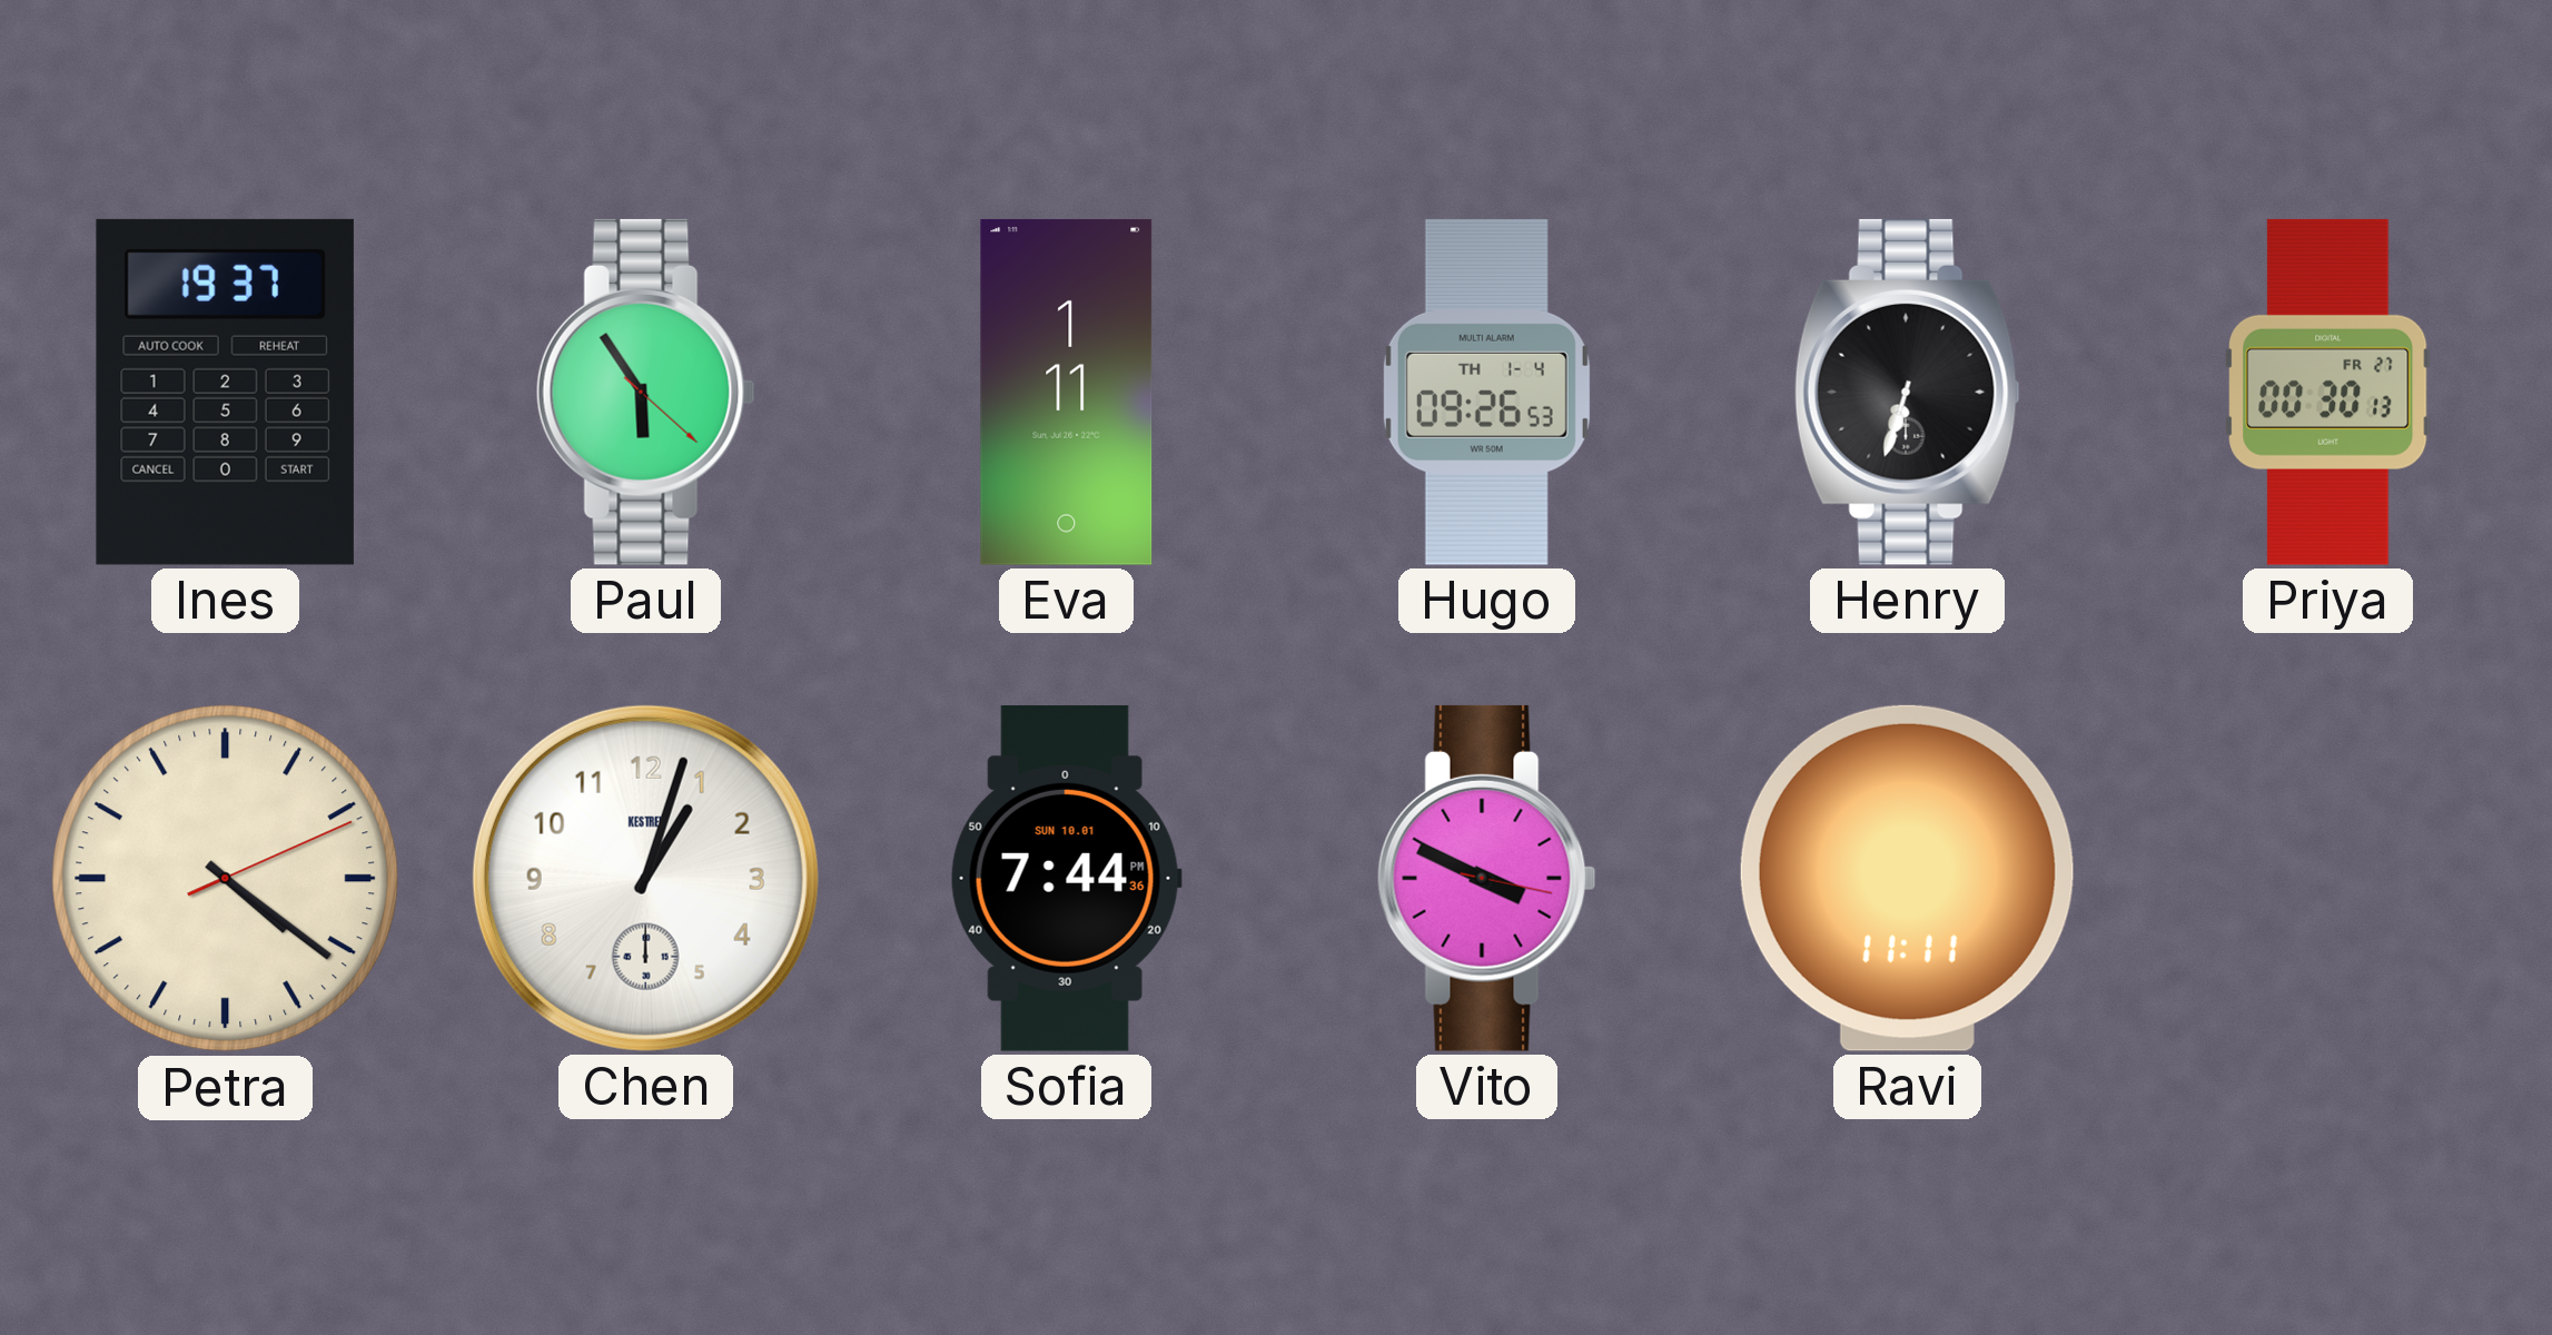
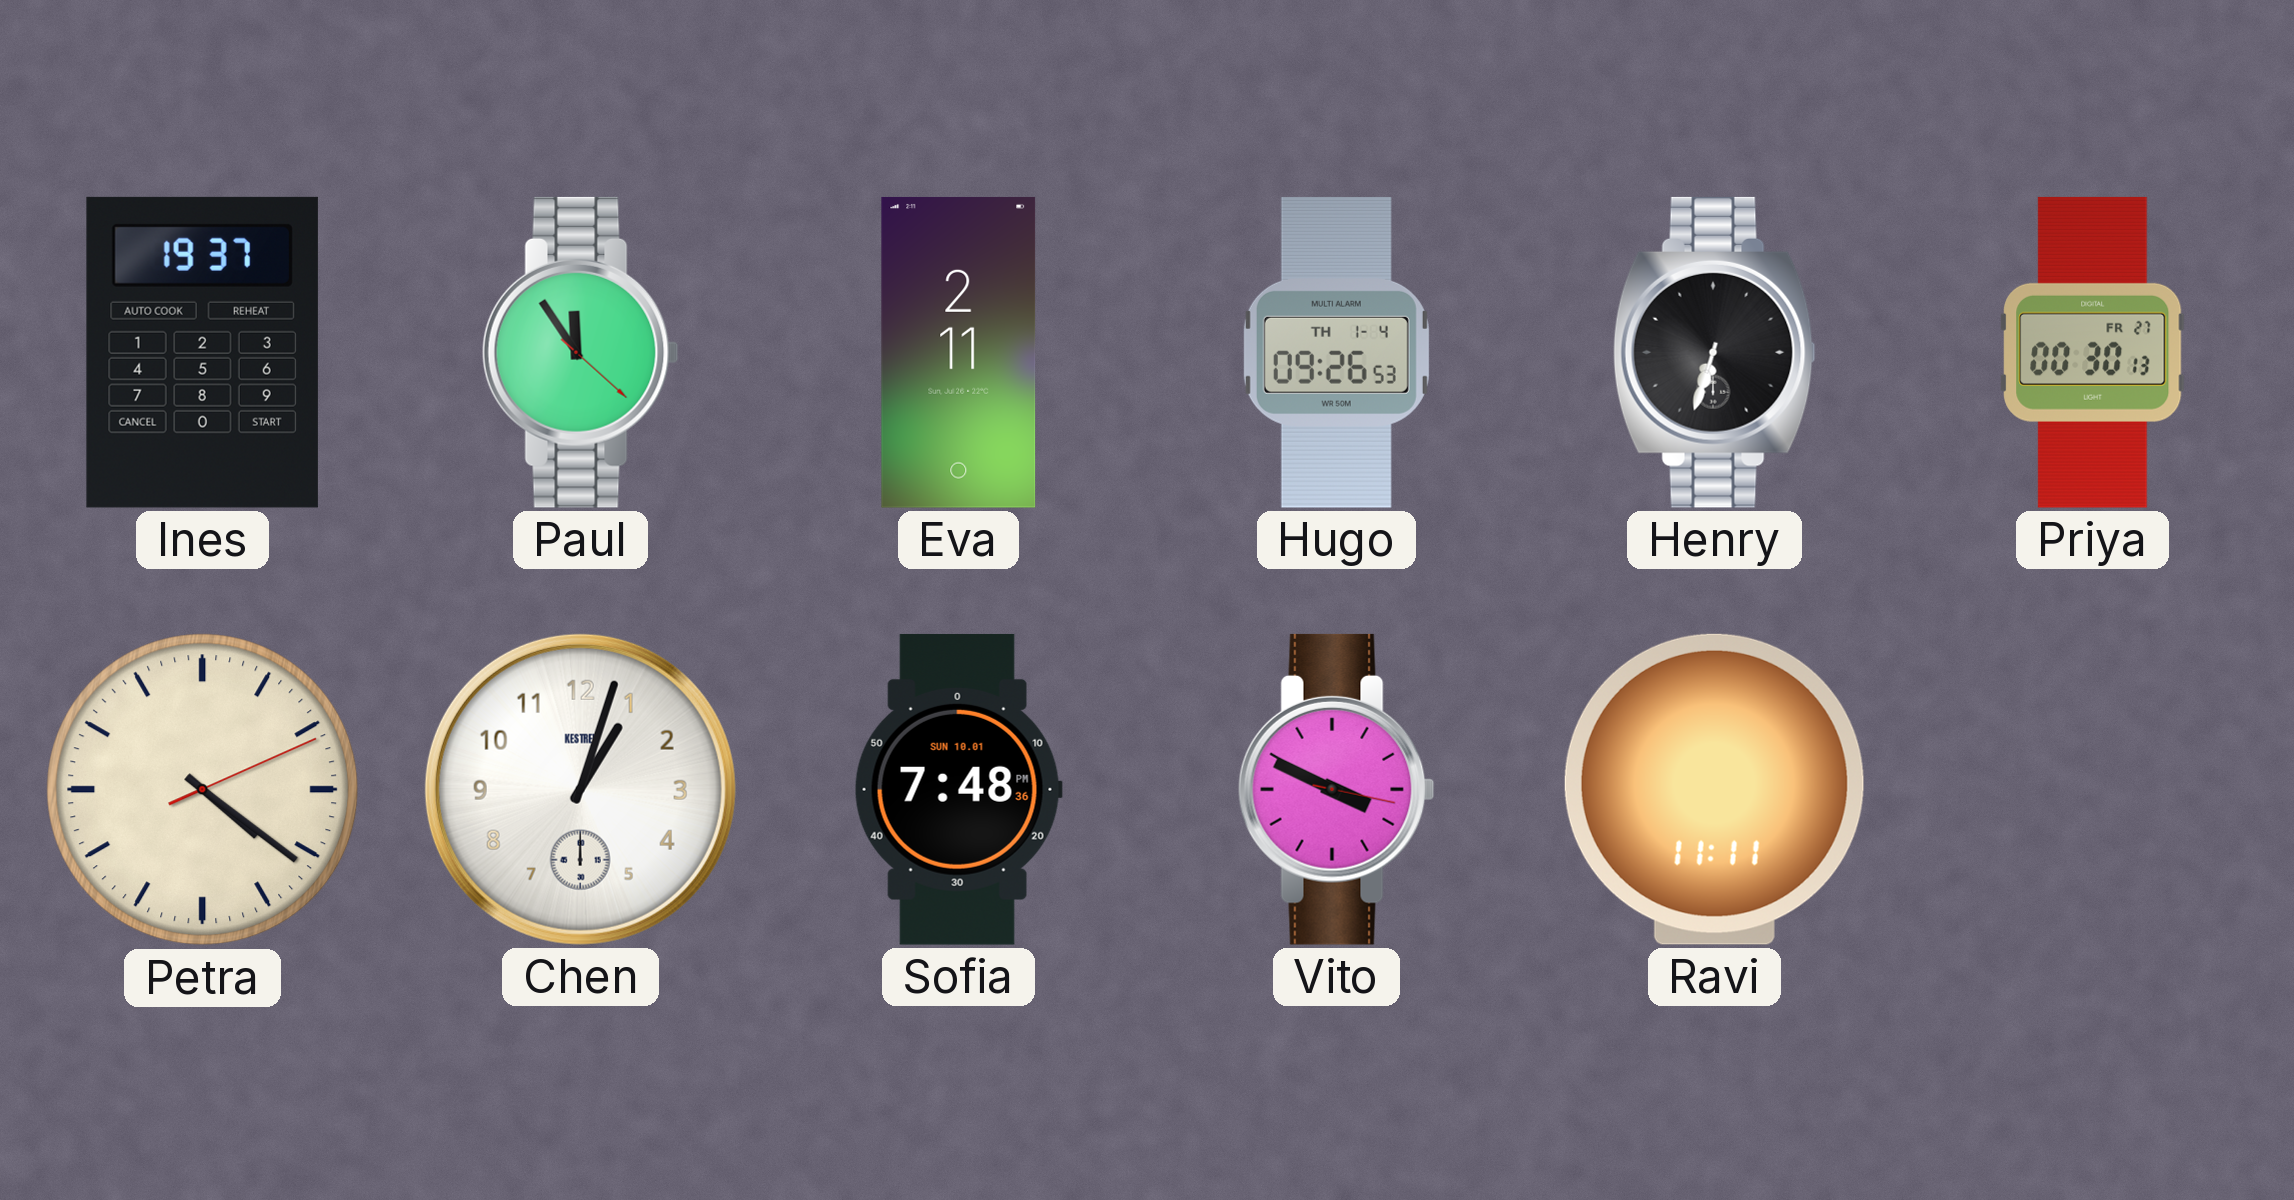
Paul: 5:54 -> 11:54 (580, 352)
Eva: 1:11 -> 2:11 (959, 352)
Sofia: 7:44 -> 7:48 (958, 789)
